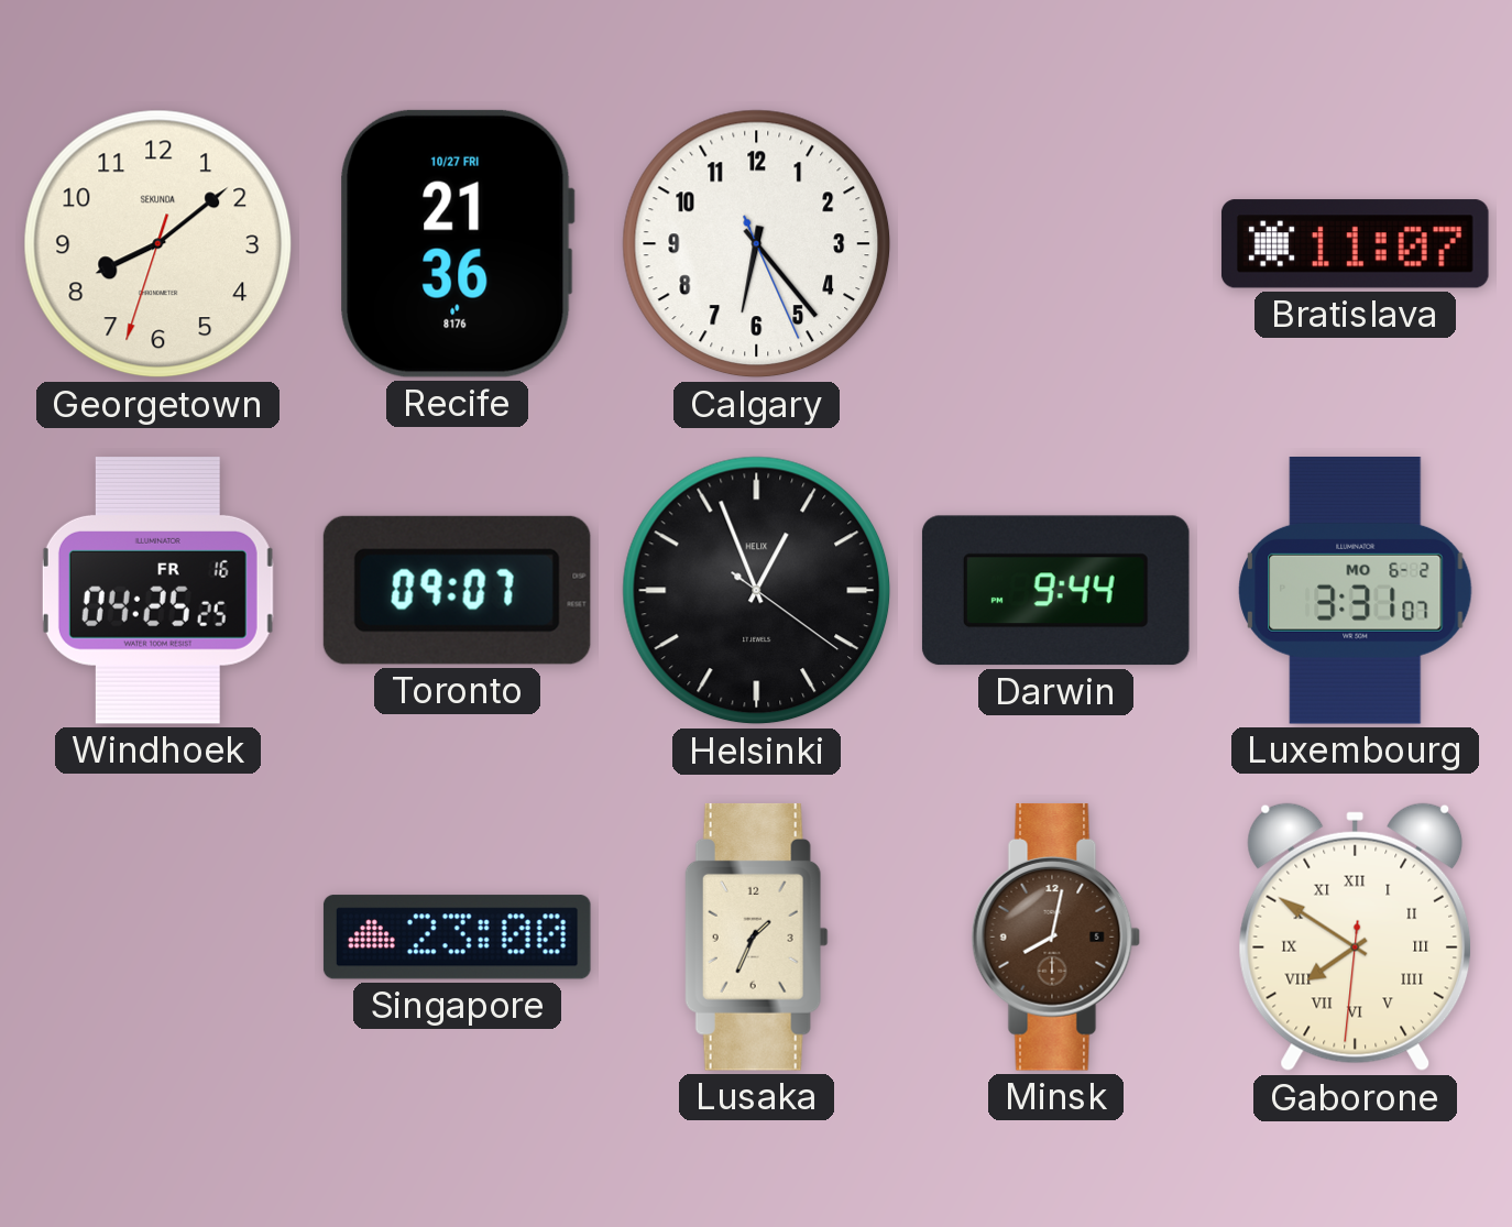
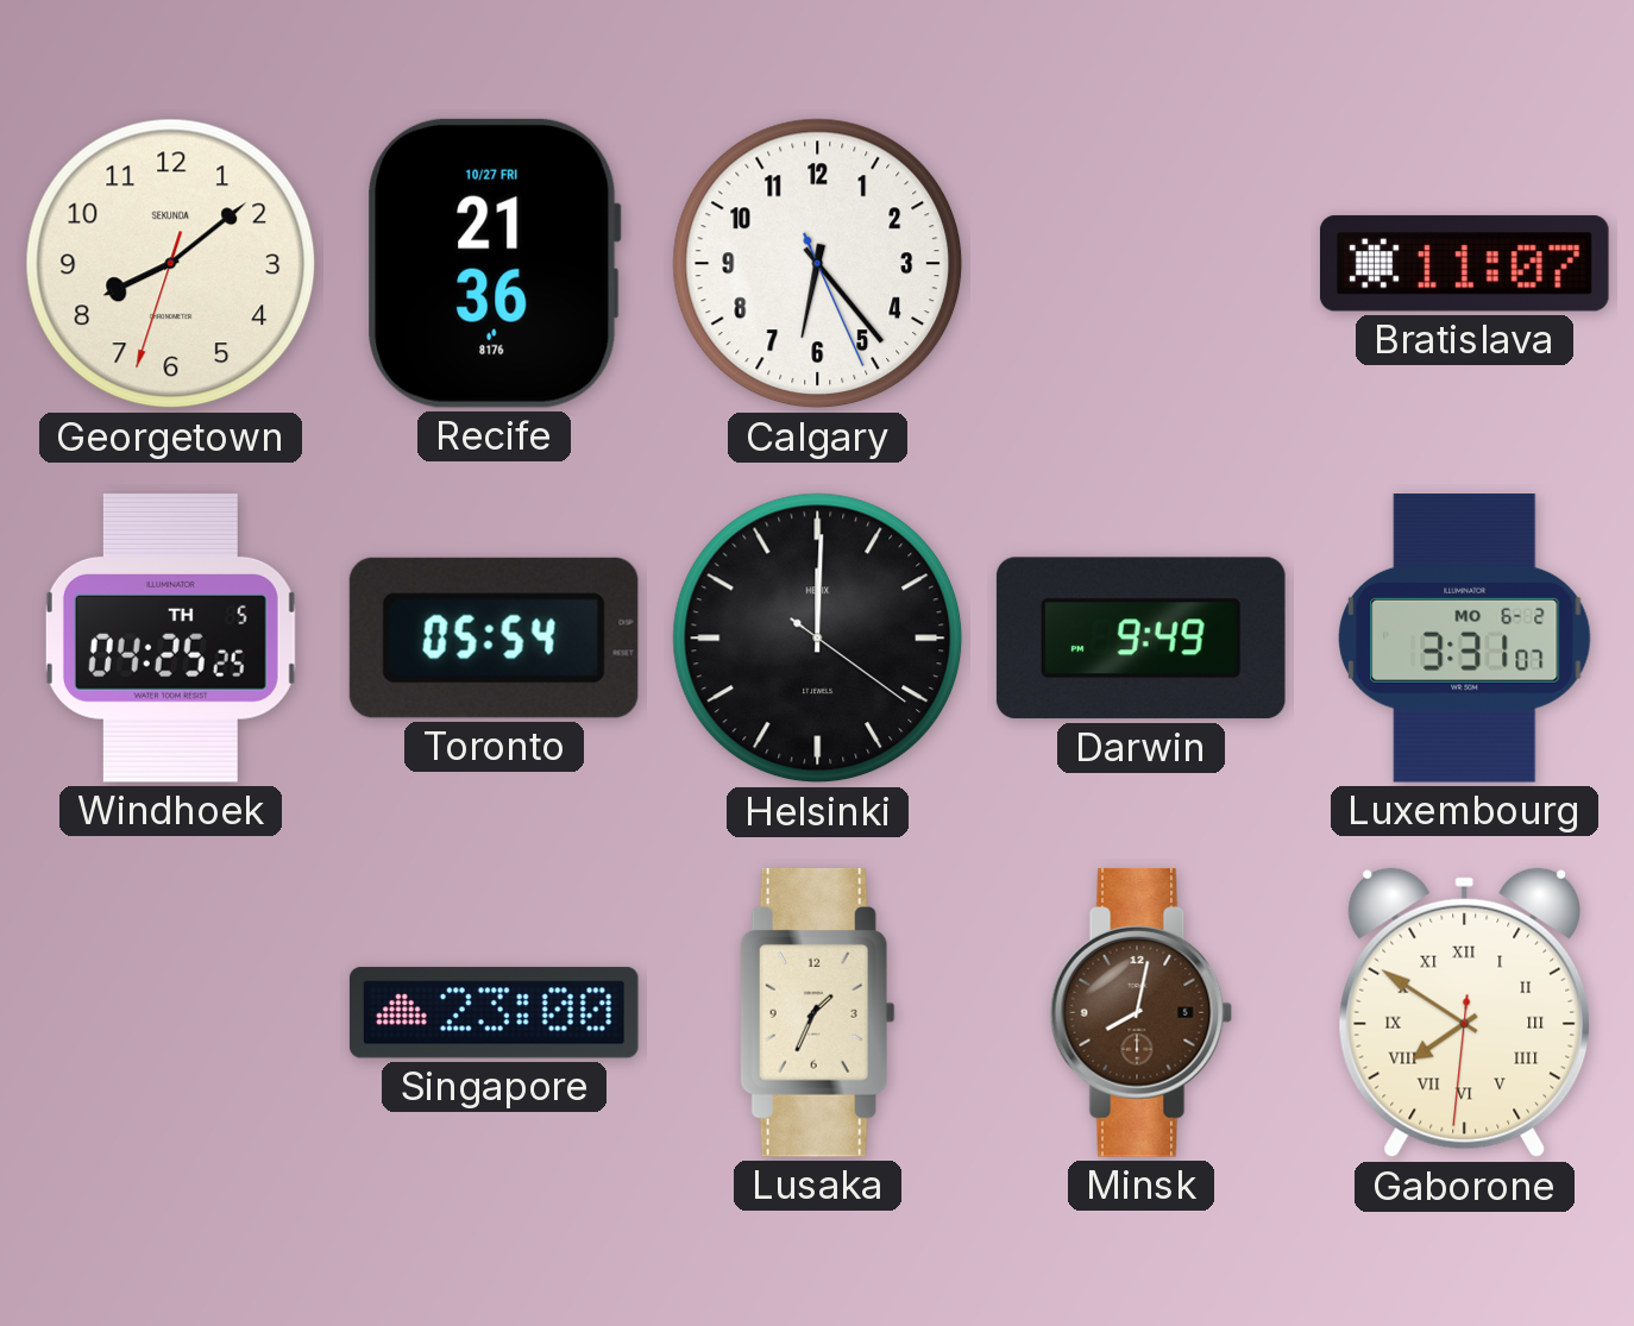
Windhoek date: FR 16 -> TH 5 (170, 637)
Toronto: 09:07 -> 05:54 (494, 637)
Helsinki: 12:56 -> 12:00 (818, 639)
Darwin: 9:44 -> 9:49 (1140, 639)
